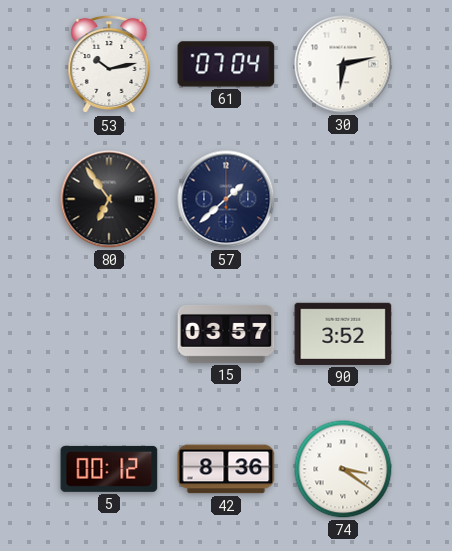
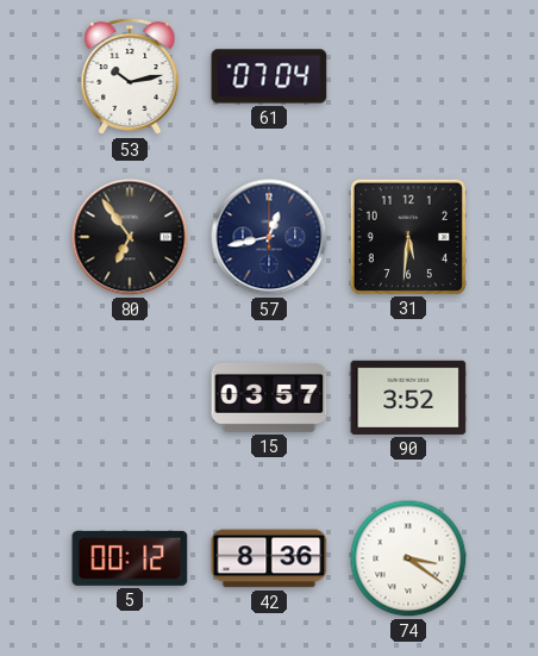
30: 6:13 -> none (343, 64)
57: 1:38 -> 12:43 (269, 237)
31: none -> 5:31 (407, 236)
